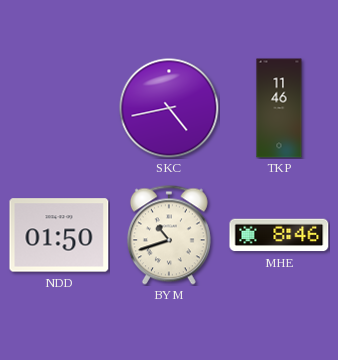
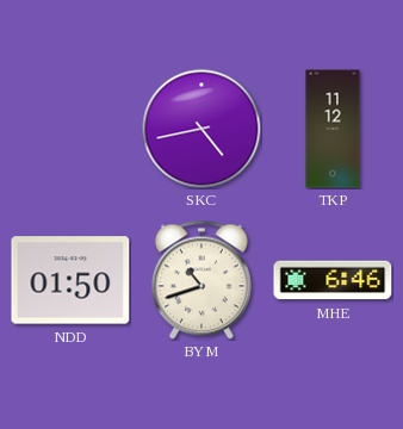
TKP: 11:46 -> 11:12 (333, 129)
MHE: 8:46 -> 6:46 (333, 280)
